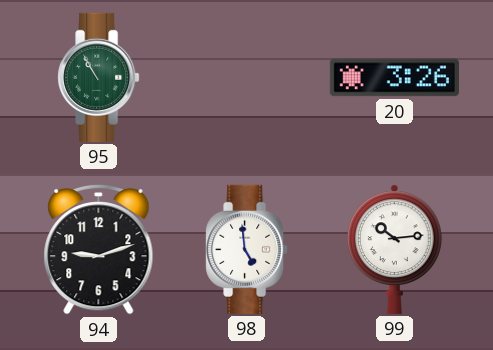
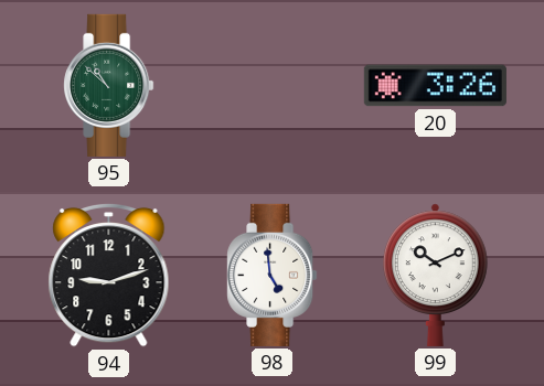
95: 10:55 -> 10:52 (109, 85)
99: 10:14 -> 10:11 (436, 275)
